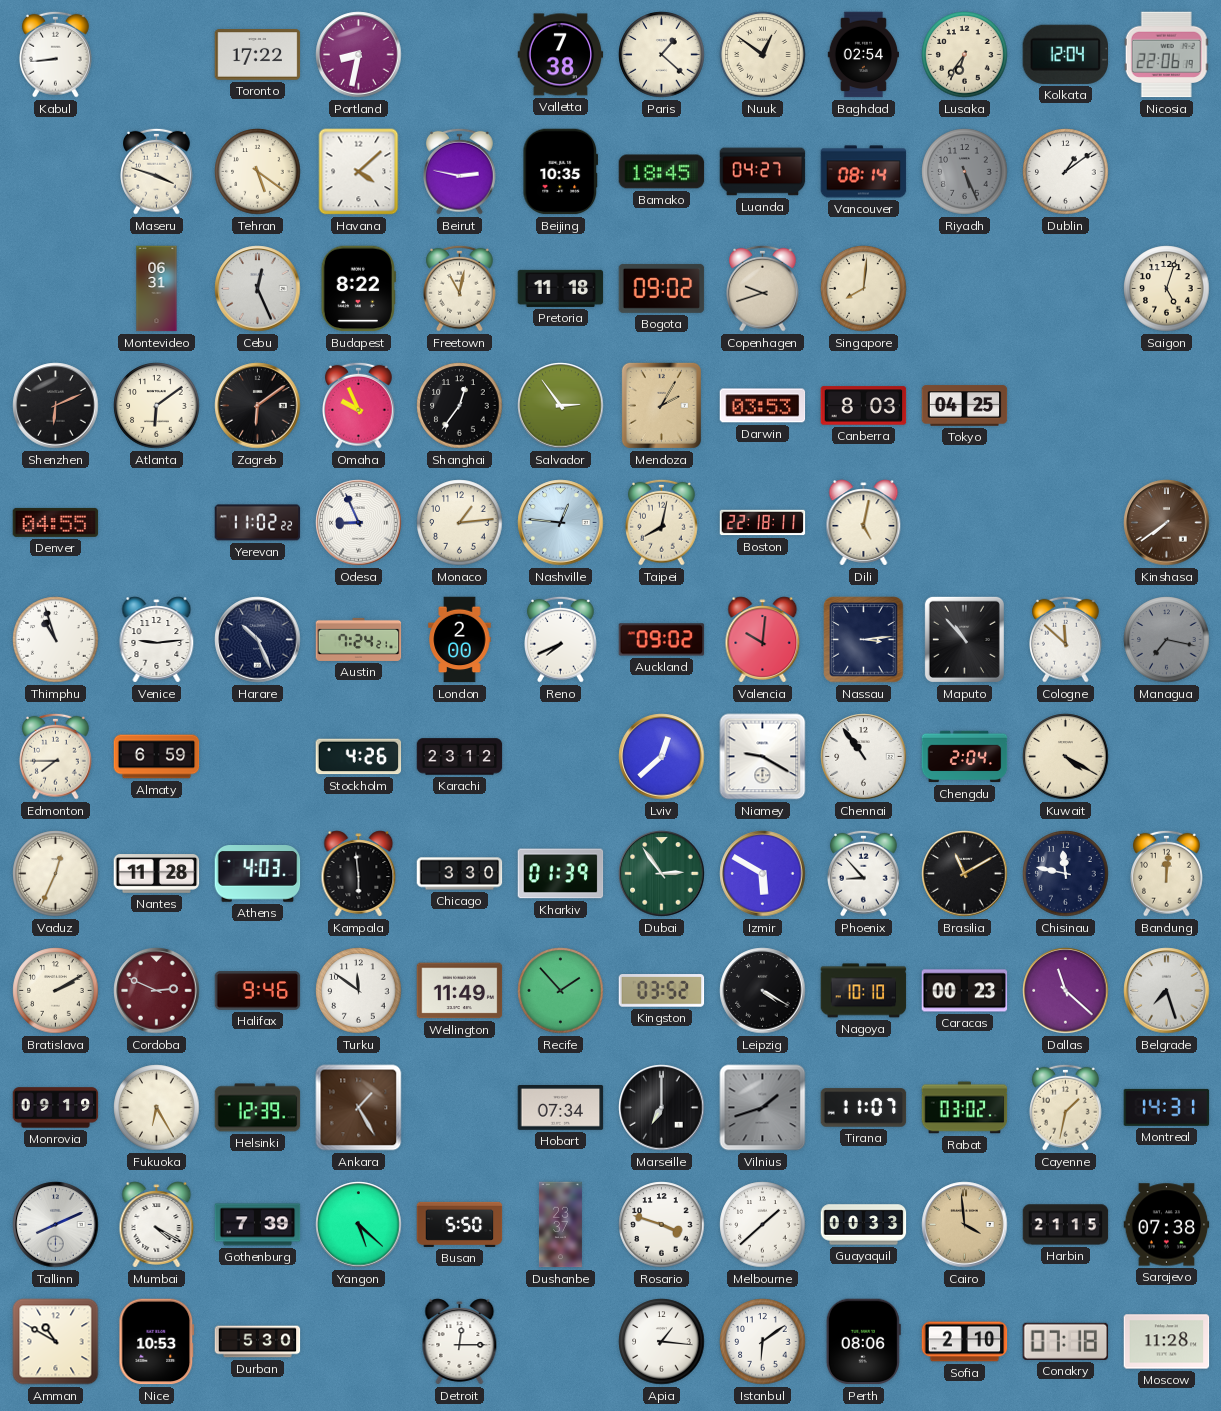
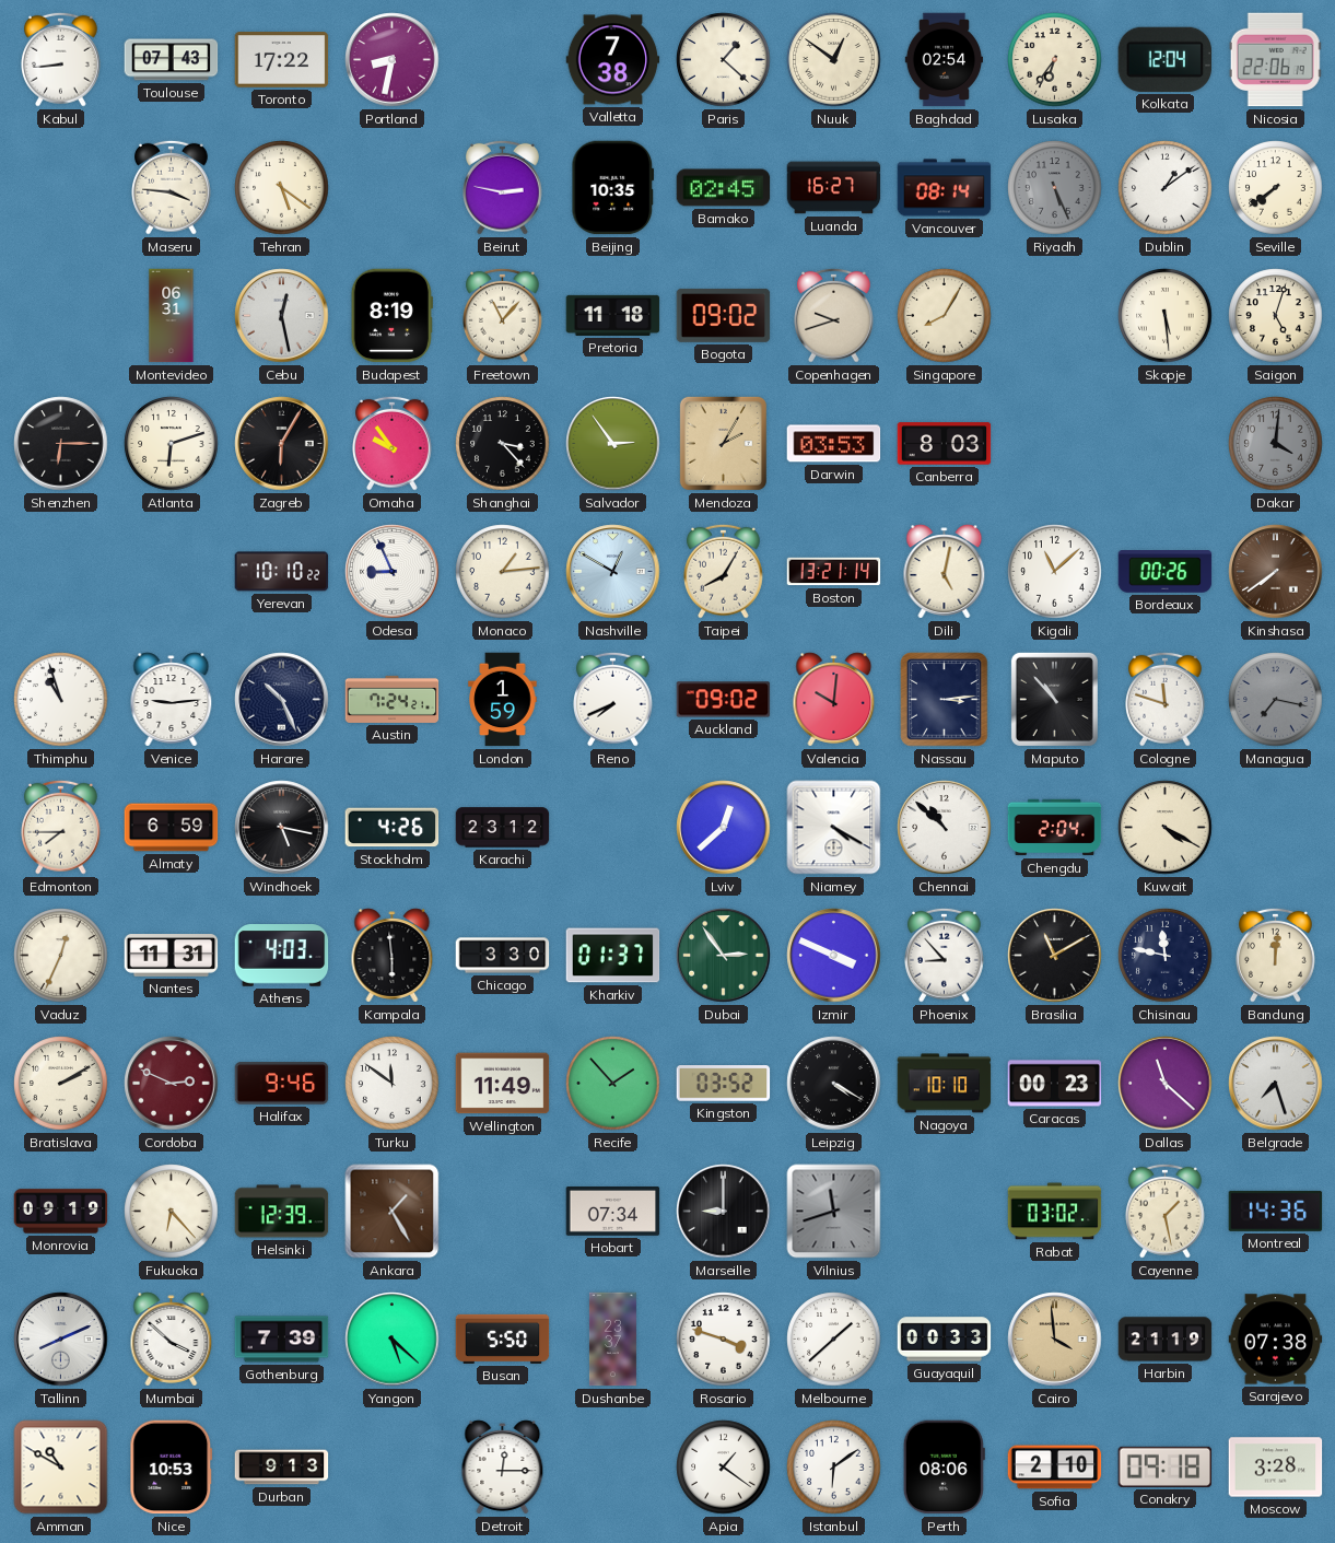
Toulouse: none -> 07:43 (172, 60)
Maseru: 3:48 -> 3:46 (172, 187)
Havana: 4:08 -> none (359, 172)
Bamako: 18:45 -> 02:45 (724, 188)
Luanda: 04:27 -> 16:27 (834, 188)
Seville: none -> 7:39 (1276, 188)
Cebu: 12:26 -> 12:28 (282, 316)
Budapest: 8:22 -> 8:19 (391, 316)
Freetown: 11:02 -> 11:07 (503, 315)
Singapore: 8:01 -> 8:05 (945, 316)
Skopje: none -> 5:29 (1166, 316)
Shenzhen: 6:11 -> 6:15 (61, 444)
Atlanta: 6:09 -> 6:12 (172, 444)
Zagreb: 6:09 -> 6:05 (282, 444)
Omaha: 9:56 -> 9:54 (393, 443)
Shanghai: 12:36 -> 3:23 (503, 444)
Tokyo: 04:25 -> none (965, 406)
Dakar: none -> 4:01 (1276, 444)
Denver: 04:55 -> none (56, 522)
Yerevan: 11:02 -> 10:10 (282, 572)
Nashville: 12:46 -> 12:50 (613, 572)
Taipei: 8:02 -> 8:05 (724, 571)
Boston: 22:18 -> 13:21 (834, 572)
Kigali: none -> 11:08 (1055, 572)
Bordeaux: none -> 00:26 (1166, 572)
London: 2:00 -> 1:59 (503, 700)
Cologne: 11:52 -> 11:48 (1166, 699)
Windhoek: none -> 5:17 (282, 828)
Niamey: 9:20 -> 4:20 (834, 828)
Chennai: 10:54 -> 10:52 (945, 828)
Nantes: 11:28 -> 11:31 (172, 956)
Kharkiv: 01:39 -> 01:37 (613, 956)
Izmir: 5:50 -> 3:49 (834, 956)
Fukuoka: 6:25 -> 6:23 (172, 1212)
Marseille: 7:00 -> 9:00 (724, 1212)
Vilnius: 1:42 -> 11:42 (834, 1212)
Tirana: 11:07 -> none (864, 1108)
Cayenne: 1:32 -> 1:28 (1166, 1211)
Montreal: 14:31 -> 14:36 (1276, 1211)
Mumbai: 4:20 -> 3:52 (172, 1340)
Harbin: 21:15 -> 21:19 (1166, 1340)
Durban: 5:30 -> 9:13 (282, 1468)
Apia: 1:16 -> 1:21 (724, 1468)
Conakry: 07:18 -> 09:18 (1166, 1466)
Moscow: 11:28 -> 3:28 (1276, 1468)
